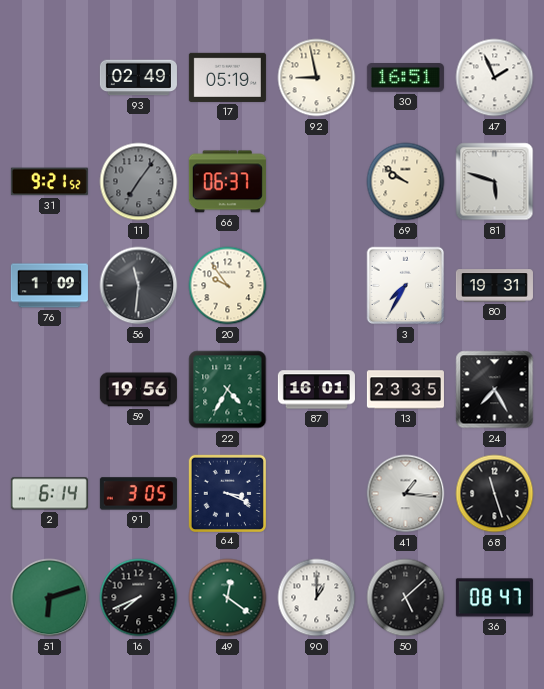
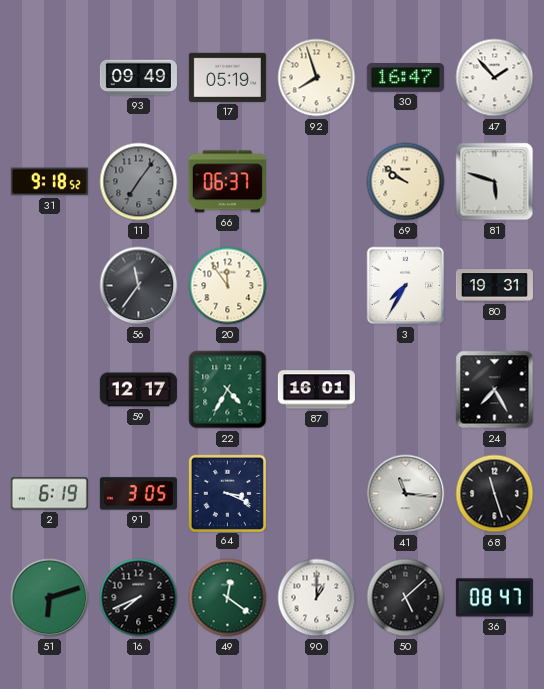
93: 02:49 -> 09:49 (138, 78)
92: 8:58 -> 7:57 (317, 78)
30: 16:51 -> 16:47 (405, 78)
47: 1:56 -> 1:53 (495, 78)
31: 9:21 -> 9:18 (49, 182)
76: 1:09 -> none (49, 286)
56: 11:31 -> 11:36 (139, 286)
20: 9:54 -> 11:54 (228, 286)
59: 19:56 -> 12:17 (138, 390)
13: 23:35 -> none (405, 390)
2: 6:14 -> 6:19 (49, 494)
41: 1:16 -> 11:16 (406, 494)
